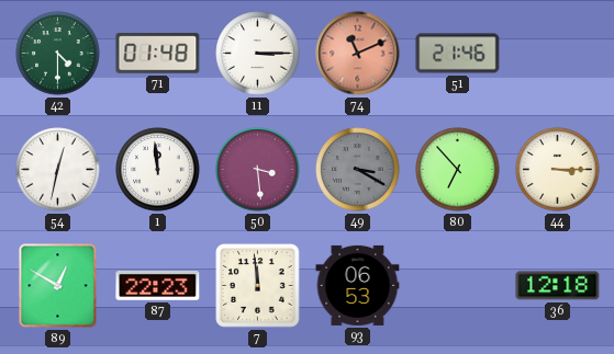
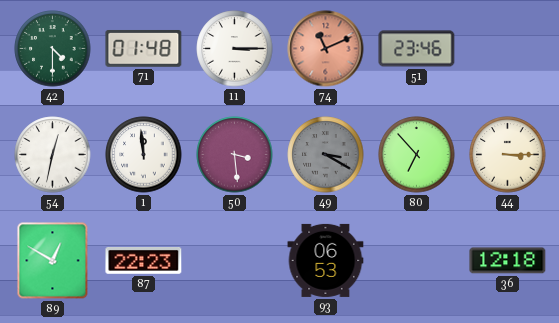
51: 21:46 -> 23:46 (417, 49)
7: 11:59 -> none (258, 286)
